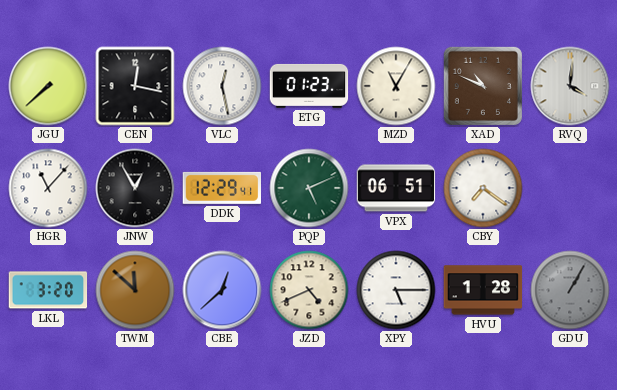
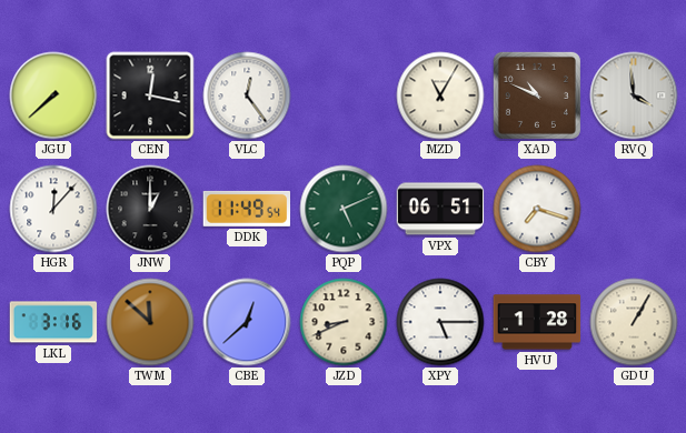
VLC: 12:28 -> 12:24 (247, 95)
ETG: 01:23 -> none (309, 86)
RVQ: 4:01 -> 3:59 (634, 95)
HGR: 11:07 -> 12:07 (53, 209)
JNW: 12:55 -> 1:00 (150, 209)
DDK: 12:29 -> 11:49 (246, 209)
CBY: 7:21 -> 7:18 (537, 209)
LKL: 3:20 -> 3:16 (53, 322)
JZD: 4:41 -> 8:41 (344, 322)
GDU dial: grey -> cream (634, 322)
